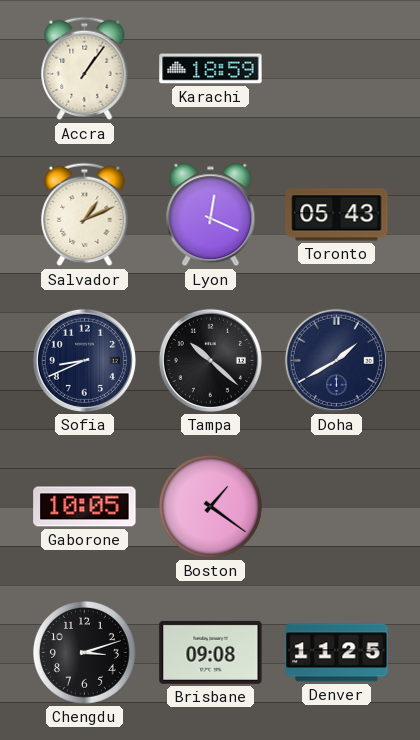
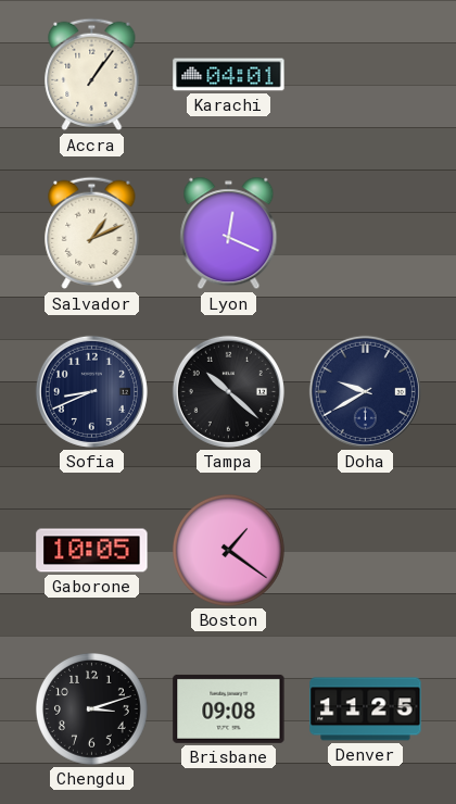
Karachi: 18:59 -> 04:01 (229, 75)
Toronto: 05:43 -> none (337, 215)
Doha: 1:40 -> 9:40 (365, 391)
